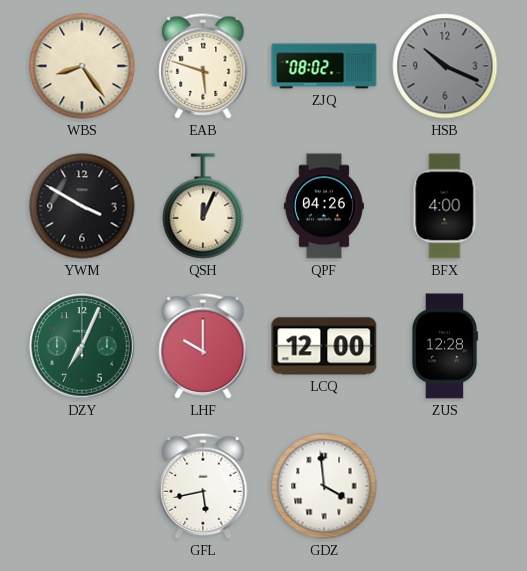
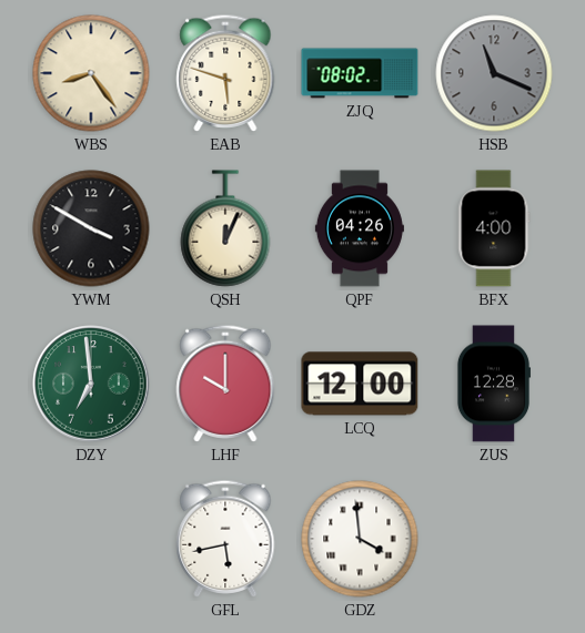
HSB: 10:19 -> 11:19 (494, 73)
DZY: 7:04 -> 6:59 (91, 384)
